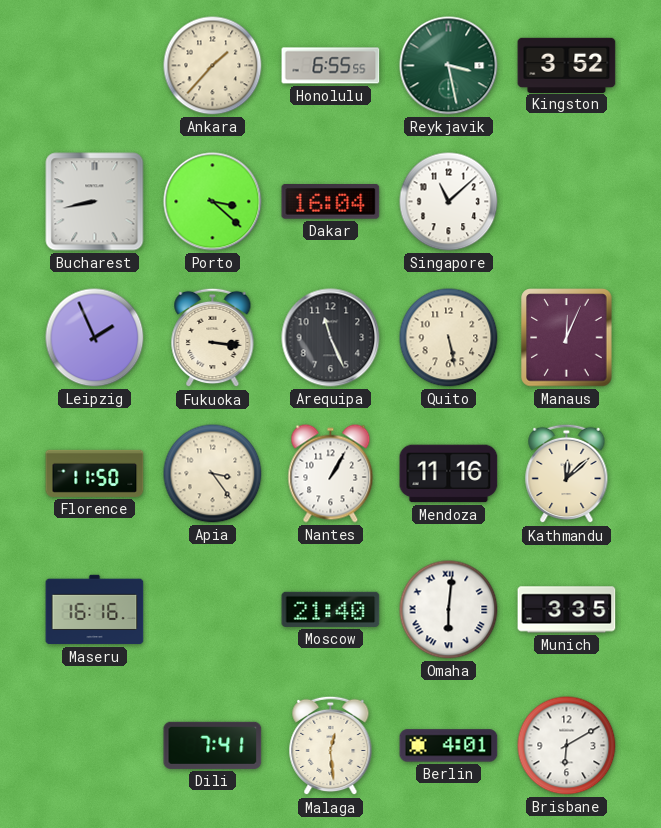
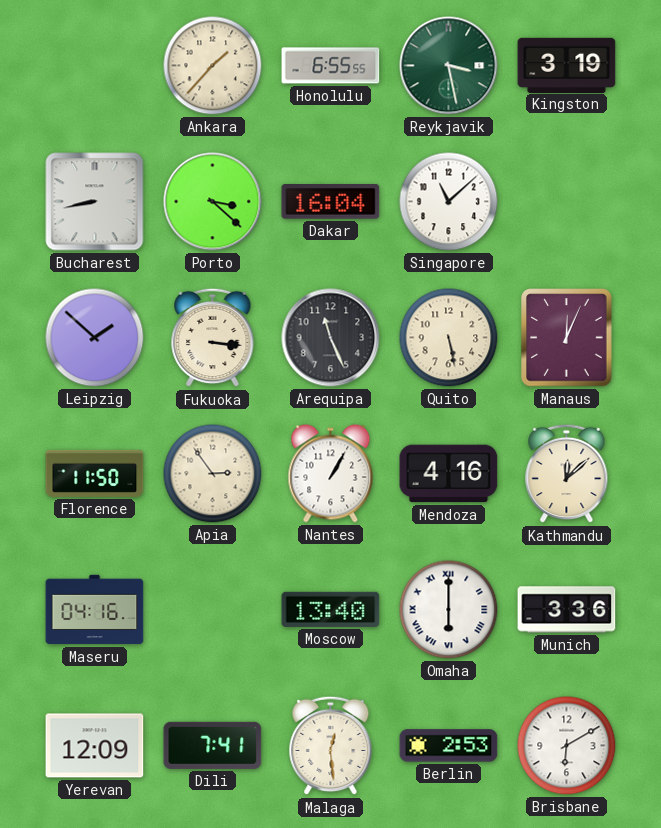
Kingston: 3:52 -> 3:19 (567, 65)
Leipzig: 1:56 -> 1:52 (95, 338)
Apia: 3:24 -> 2:54 (213, 474)
Mendoza: 11:16 -> 4:16 (449, 474)
Maseru: 16:16 -> 04:16 (95, 610)
Moscow: 21:40 -> 13:40 (331, 609)
Omaha: 6:01 -> 6:00 (449, 610)
Munich: 3:35 -> 3:36 (567, 610)
Yerevan: none -> 12:09 (95, 746)
Berlin: 4:01 -> 2:53 (449, 746)
